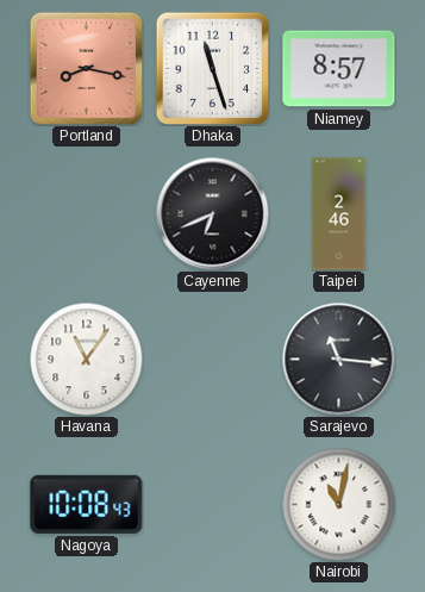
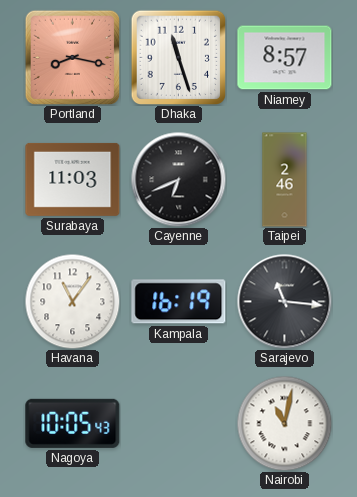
Surabaya: none -> 11:03 (73, 179)
Kampala: none -> 16:19 (179, 302)
Nagoya: 10:08 -> 10:05 (73, 423)
